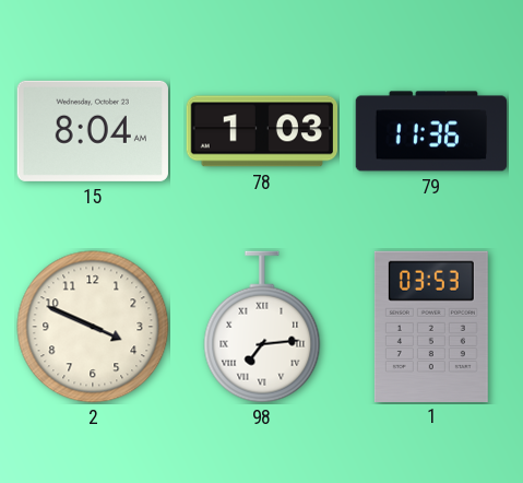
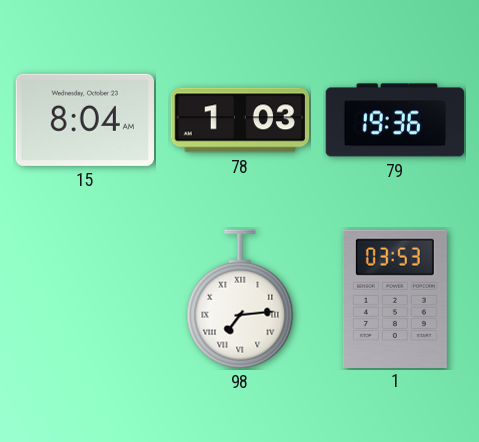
79: 11:36 -> 19:36 (395, 120)
2: 3:49 -> none (93, 327)
